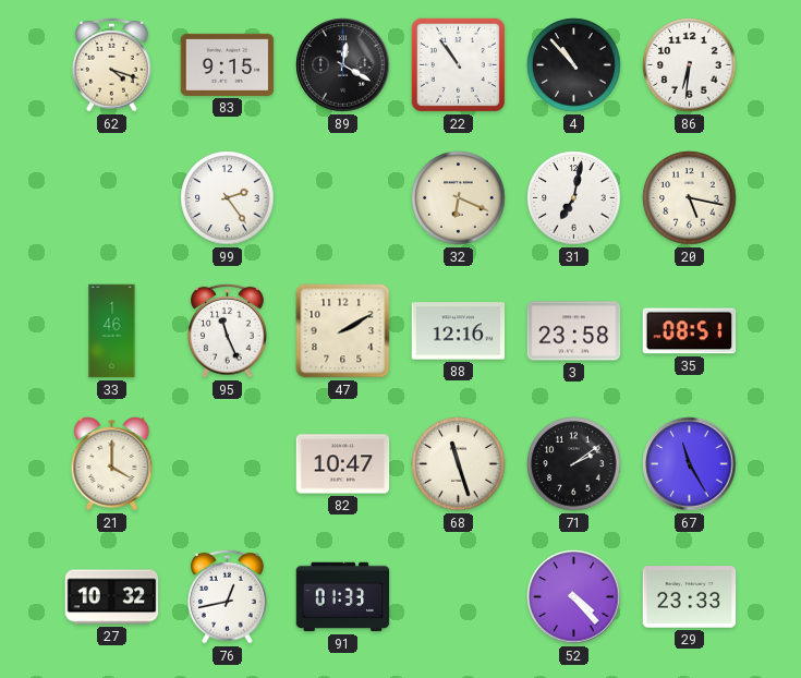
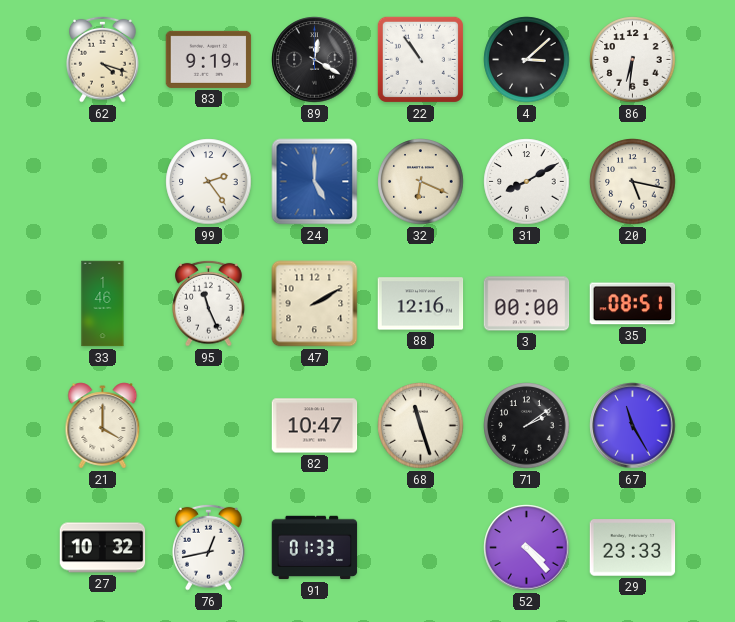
83: 9:15 -> 9:19 (209, 59)
4: 10:53 -> 3:08 (527, 60)
24: none -> 5:00 (315, 182)
31: 7:02 -> 8:10 (527, 182)
3: 23:58 -> 00:00 (527, 304)
